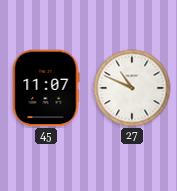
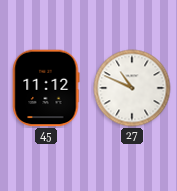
45: 11:07 -> 11:12 (46, 88)
